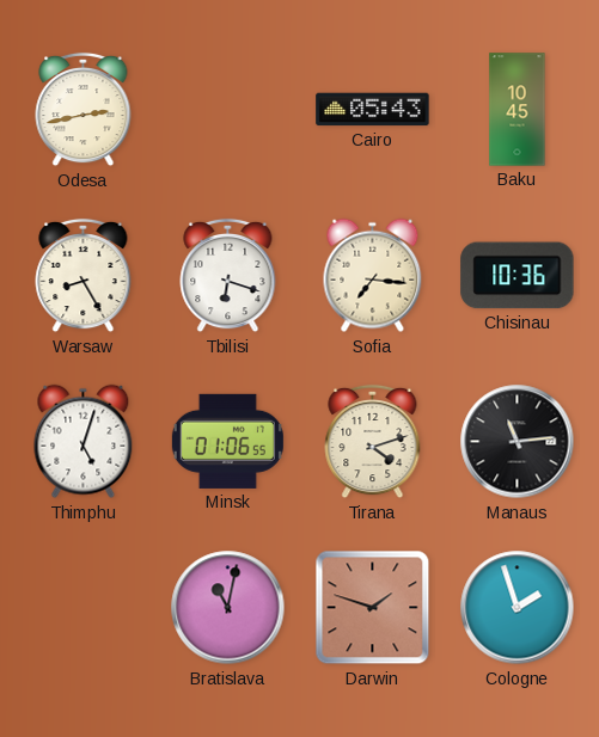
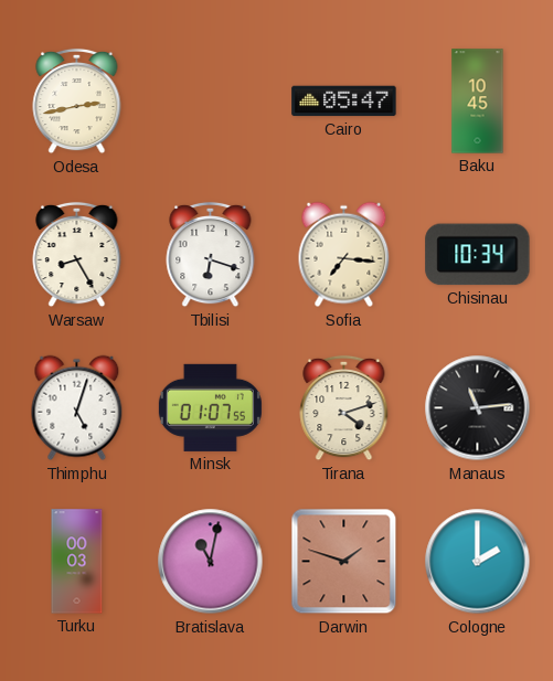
Cairo: 05:43 -> 05:47 (344, 102)
Chisinau: 10:36 -> 10:34 (478, 255)
Minsk: 01:06 -> 01:07 (210, 407)
Turku: none -> 00:03 (77, 562)
Cologne: 1:57 -> 2:00 (478, 562)
